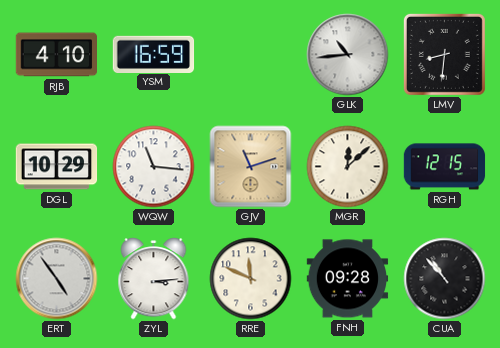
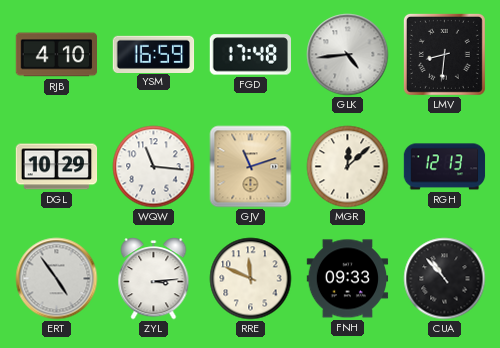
FGD: none -> 17:48 (250, 55)
GLK: 10:44 -> 4:44 (348, 55)
RGH: 12:15 -> 12:13 (445, 167)
FNH: 09:28 -> 09:33 (348, 279)
